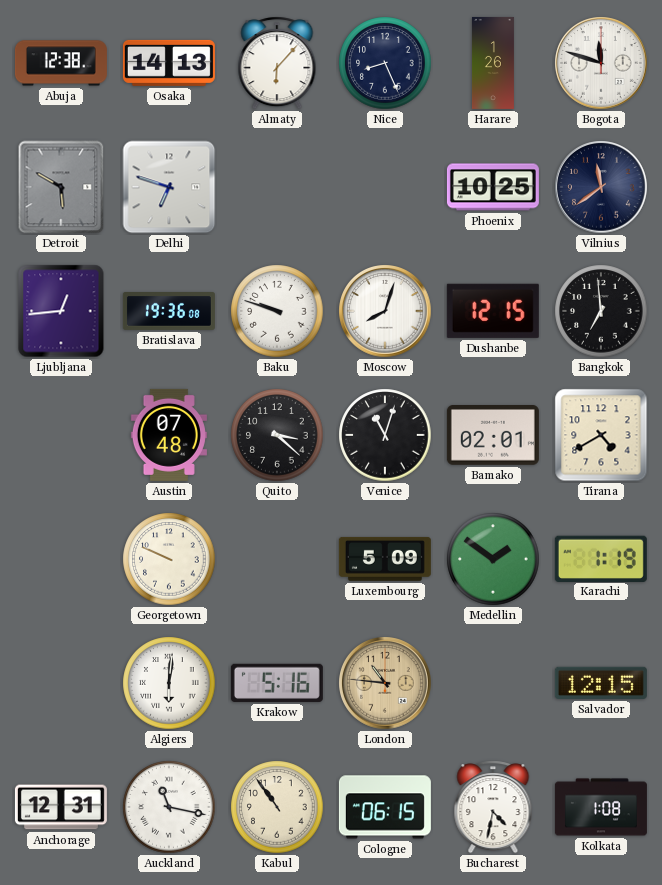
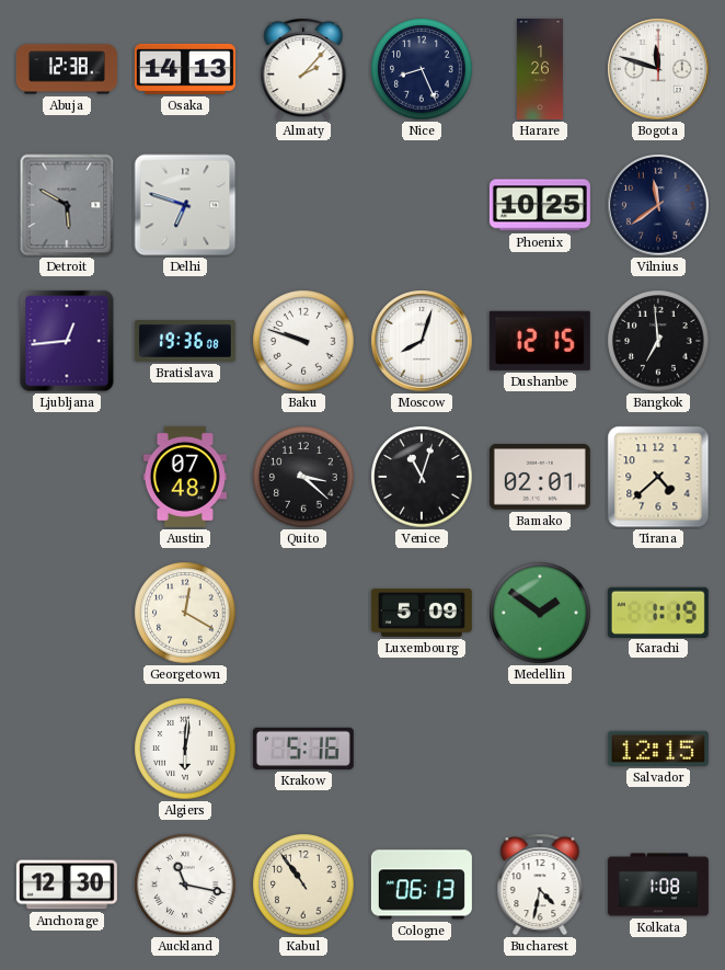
Almaty: 6:07 -> 2:07 (303, 69)
Tirana: 4:40 -> 4:38 (658, 477)
Georgetown: 9:49 -> 12:20 (185, 613)
London: 10:46 -> none (385, 683)
Anchorage: 12:31 -> 12:30 (67, 885)
Cologne: 06:15 -> 06:13 (422, 885)
